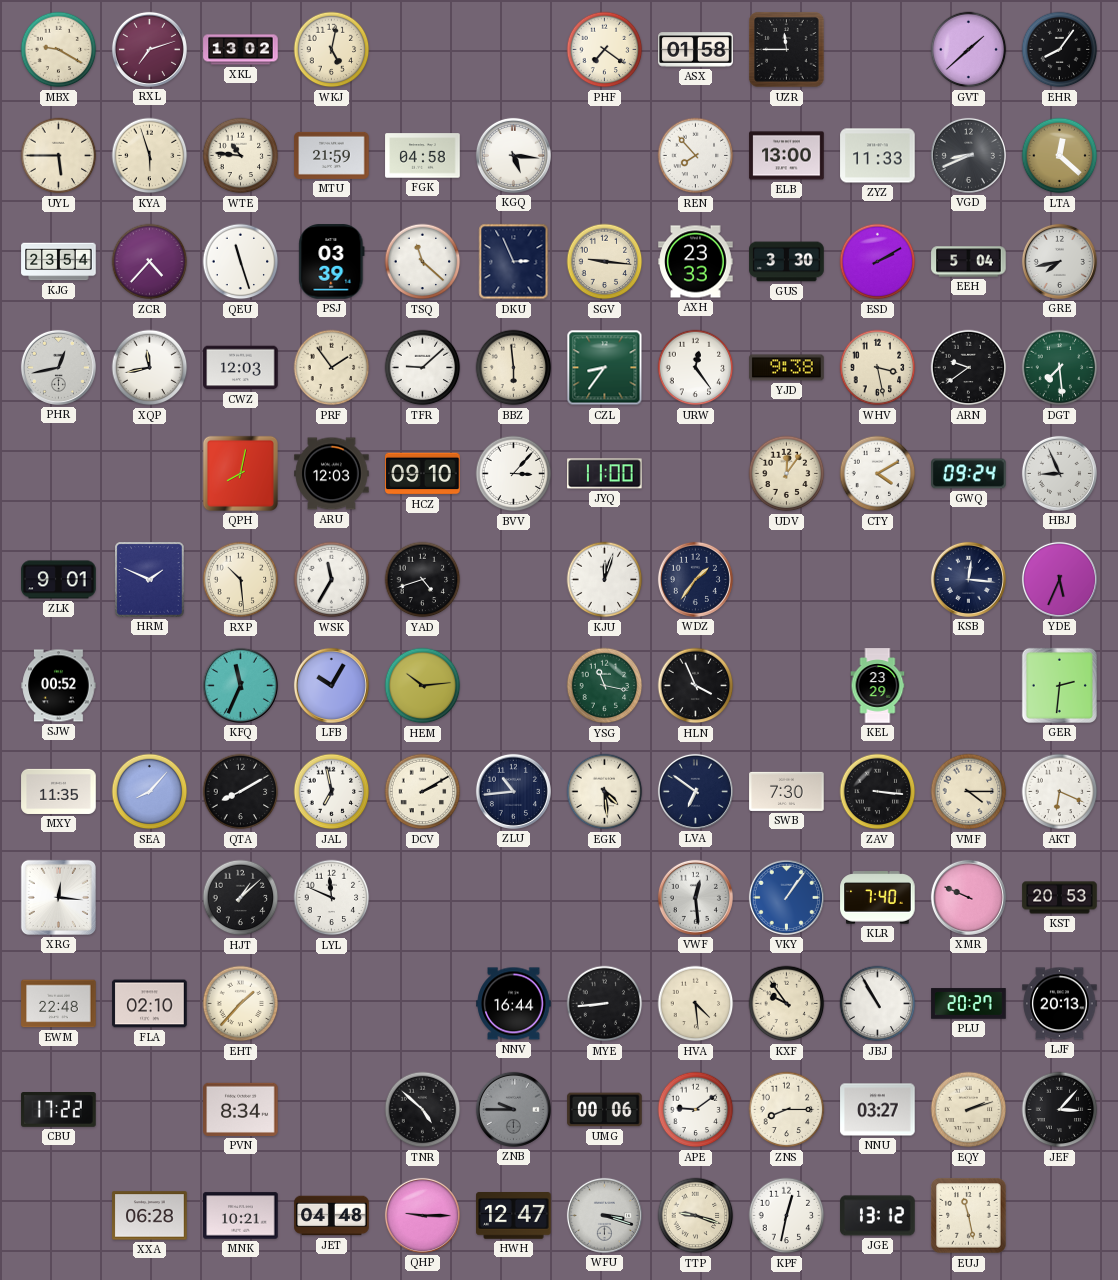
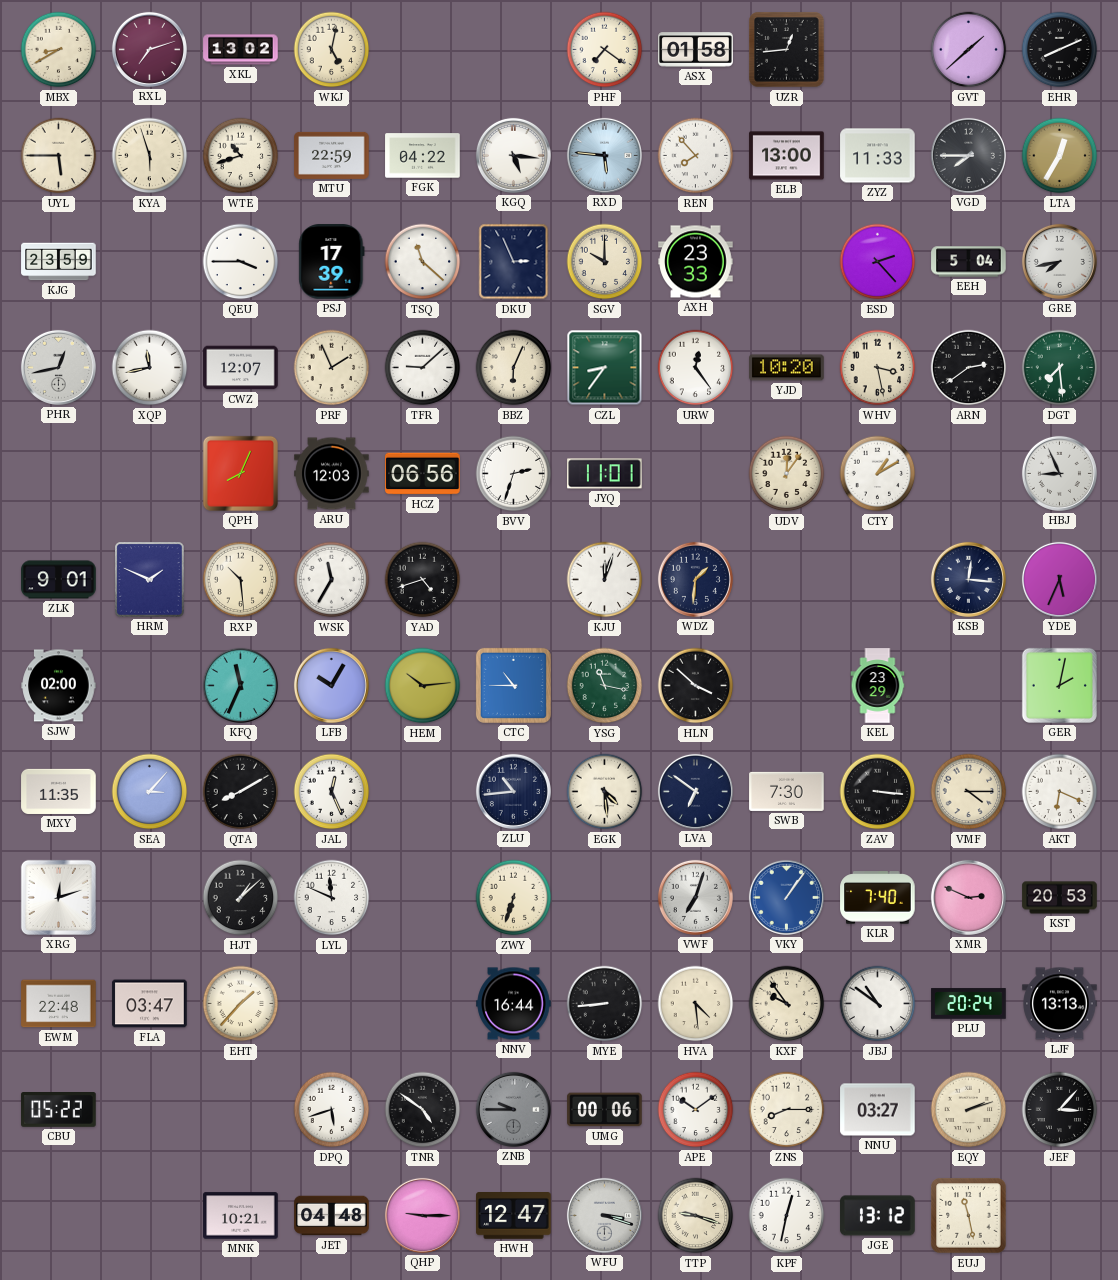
MBX: 9:20 -> 8:40 (59, 50)
UZR: 11:45 -> 12:44 (787, 50)
EHR: 8:06 -> 8:11 (1060, 50)
WTE: 10:46 -> 10:42 (241, 156)
MTU: 21:59 -> 22:59 (332, 155)
FGK: 04:58 -> 04:22 (423, 156)
RXD: none -> 5:46 (604, 155)
VGD: 8:41 -> 7:45 (968, 155)
LTA: 12:22 -> 12:35 (1060, 156)
KJG: 23:54 -> 23:59 (59, 262)
ZCR: 4:37 -> none (150, 262)
QEU: 11:27 -> 3:45 (241, 262)
PSJ: 03:39 -> 17:39 (332, 262)
SGV: 9:16 -> 10:00 (605, 262)
GUS: 3:30 -> none (787, 262)
ESD: 2:10 -> 2:23 (878, 262)
CWZ: 12:03 -> 12:07 (241, 368)
PRF: 1:54 -> 1:56 (332, 368)
BBZ: 5:59 -> 6:04 (514, 368)
YJD: 9:38 -> 10:20 (787, 368)
ARN: 9:39 -> 2:39 (969, 368)
QPH: 8:02 -> 8:04 (240, 473)
HCZ: 09:10 -> 06:56 (423, 474)
BVV: 3:07 -> 2:33 (514, 474)
JYQ: 11:00 -> 11:01 (605, 474)
CTY: 4:10 -> 1:10 (878, 474)
GWQ: 09:24 -> none (969, 474)
WDZ: 1:36 -> 1:31 (695, 579)
SJW: 00:52 -> 02:00 (59, 686)
CTC: none -> 10:45 (513, 685)
HLN: 3:56 -> 3:52 (696, 686)
GER: 2:31 -> 2:02 (1059, 685)
SEA: 8:07 -> 3:07 (150, 792)
JAL: 6:58 -> 12:26 (332, 792)
DCV: 2:10 -> none (423, 792)
XRG: 12:16 -> 12:12 (58, 897)
ZWY: none -> 6:33 (514, 898)
VWF: 12:29 -> 7:03 (695, 897)
XMR: 9:49 -> 2:49 (968, 897)
FLA: 02:10 -> 03:47 (150, 1004)
JBJ: 10:55 -> 10:51 (878, 1004)
PLU: 20:27 -> 20:24 (969, 1004)
LJF: 20:13 -> 13:13 (1060, 1004)
CBU: 17:22 -> 05:22 (59, 1110)
PVN: 8:34 -> none (241, 1109)
DPQ: none -> 5:42 (332, 1110)
TNR: 4:52 -> 4:51 (423, 1110)
APE: 9:09 -> 10:09 (696, 1110)
XXA: 06:28 -> none (150, 1216)
